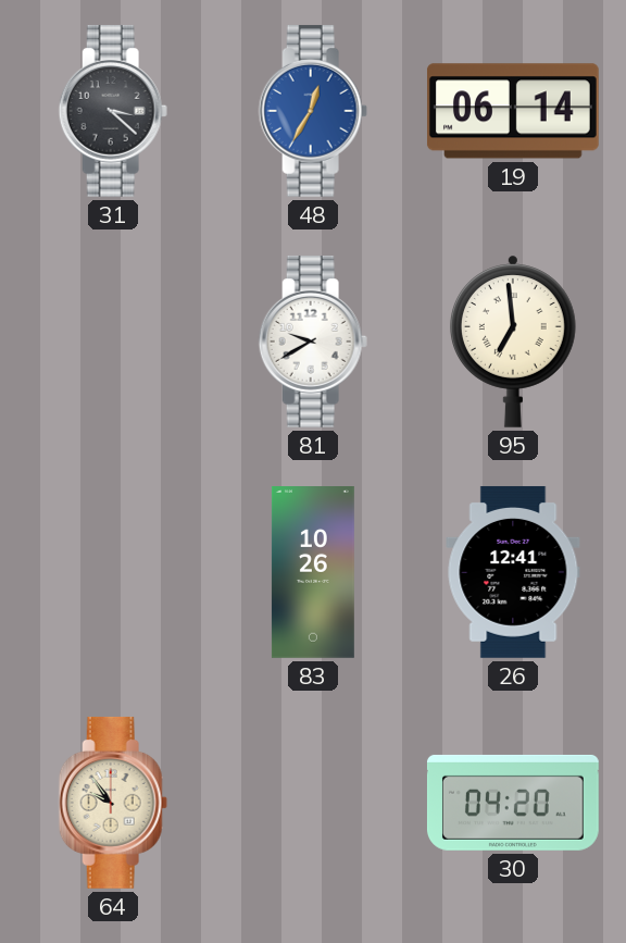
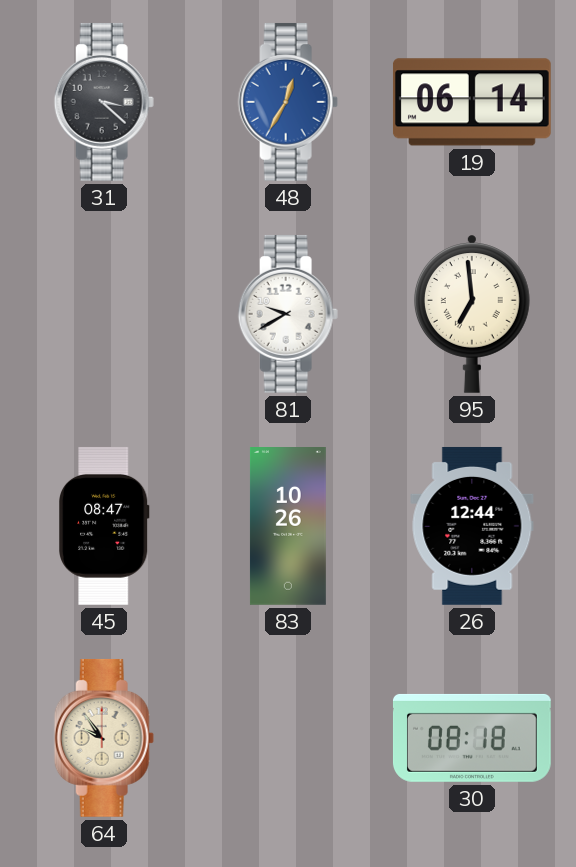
45: none -> 08:47 (104, 526)
26: 12:41 -> 12:44 (472, 526)
30: 04:20 -> 08:18 (472, 738)
